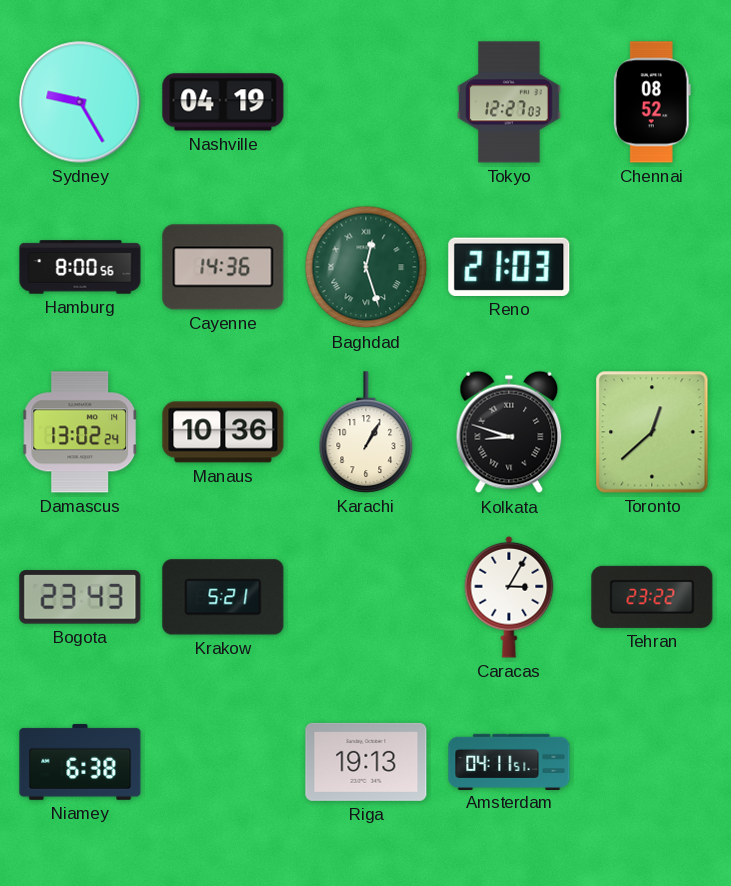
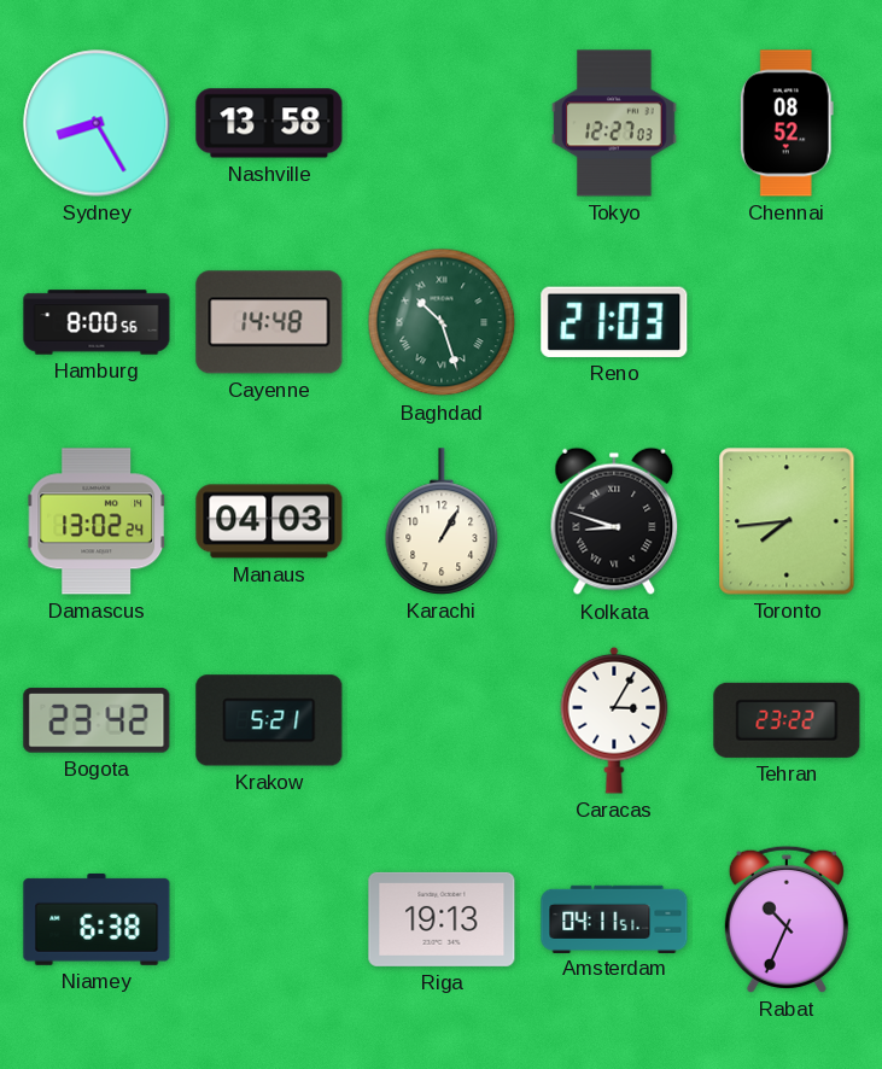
Sydney: 9:25 -> 8:25 (97, 123)
Nashville: 04:19 -> 13:58 (269, 123)
Cayenne: 14:36 -> 14:48 (269, 322)
Baghdad: 12:27 -> 10:27 (442, 322)
Manaus: 10:36 -> 04:03 (269, 521)
Toronto: 12:38 -> 7:44 (787, 521)
Bogota: 23:43 -> 23:42 (97, 720)
Rabat: none -> 10:34 (787, 919)
